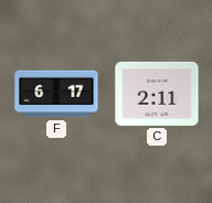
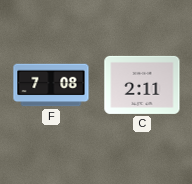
F: 6:17 -> 7:08 (51, 85)
